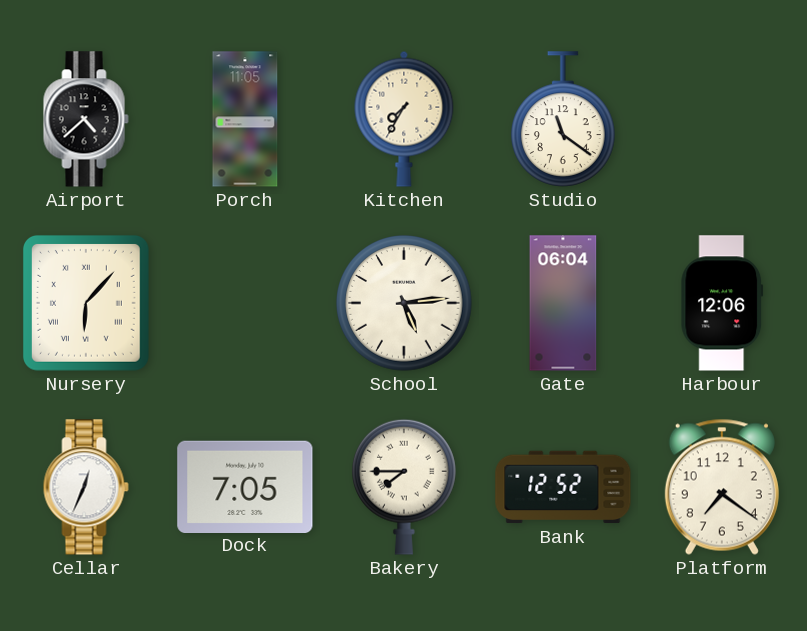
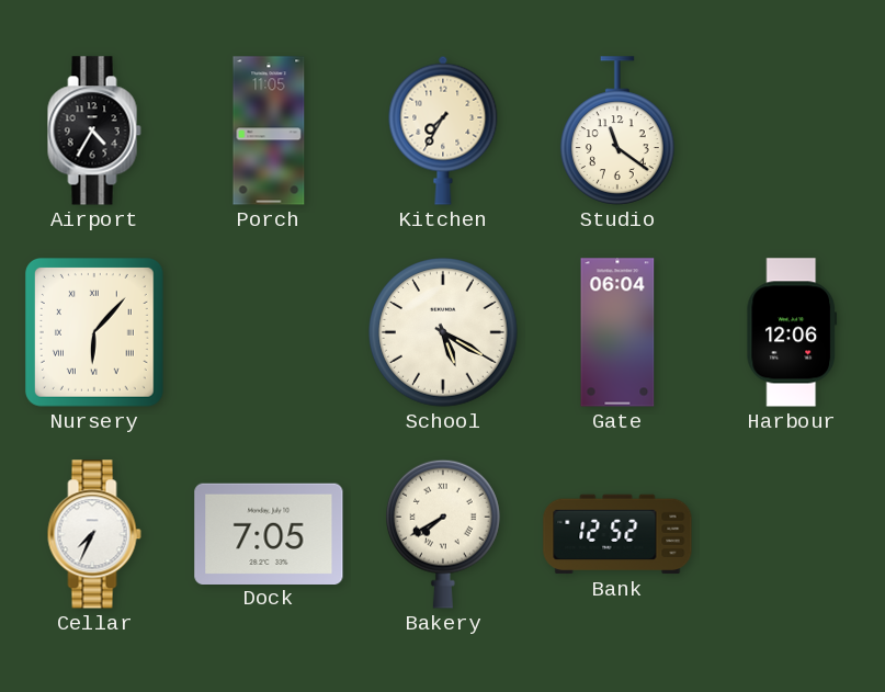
Airport: 4:38 -> 4:35 (94, 131)
School: 5:14 -> 5:20 (443, 332)
Cellar: 12:34 -> 7:34 (94, 534)
Bakery: 7:45 -> 7:40 (443, 534)
Platform: 7:21 -> none (722, 487)
